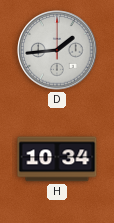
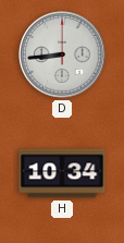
D: 1:44 -> 8:44 (62, 54)
